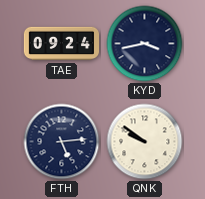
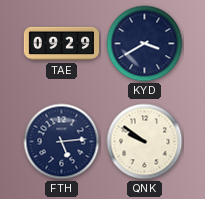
TAE: 09:24 -> 09:29 (61, 44)
KYD: 3:43 -> 3:40 (145, 44)
